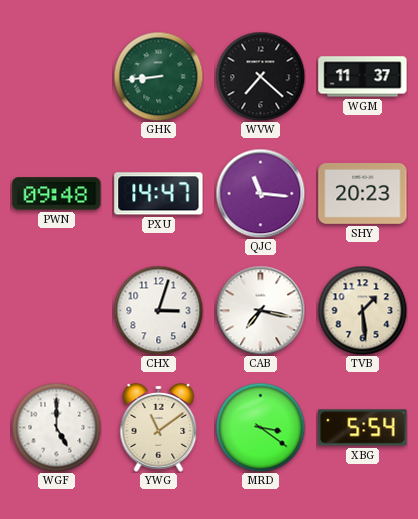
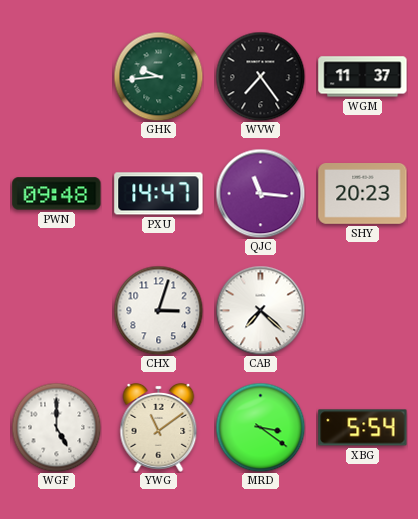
GHK: 8:44 -> 9:44 (158, 76)
WVW: 7:22 -> 7:24 (260, 76)
CAB: 7:17 -> 7:22 (260, 310)
TVB: 1:29 -> none (362, 310)
